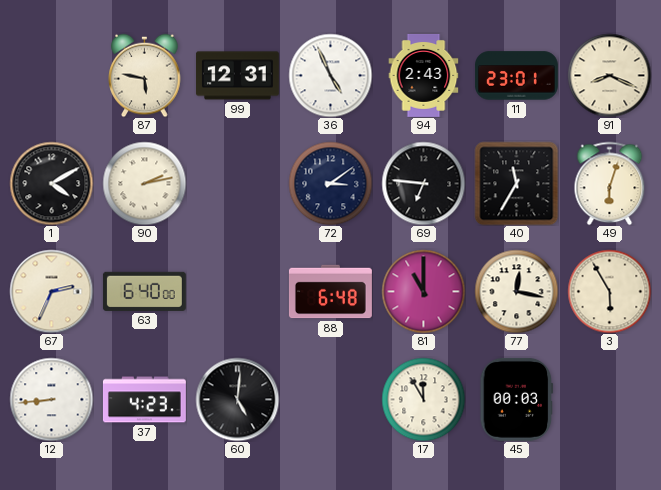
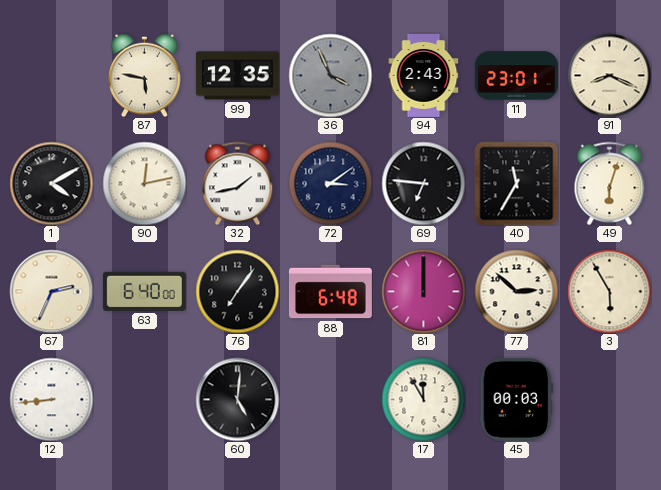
99: 12:31 -> 12:35 (237, 76)
36: 4:56 -> 3:56 (330, 75)
36 dial: white -> grey (330, 75)
90: 2:13 -> 12:13 (144, 183)
32: none -> 1:43 (238, 183)
76: none -> 7:06 (237, 291)
81: 11:00 -> 12:00 (423, 291)
77: 12:17 -> 2:52 (516, 291)
37: 4:23 -> none (144, 400)
